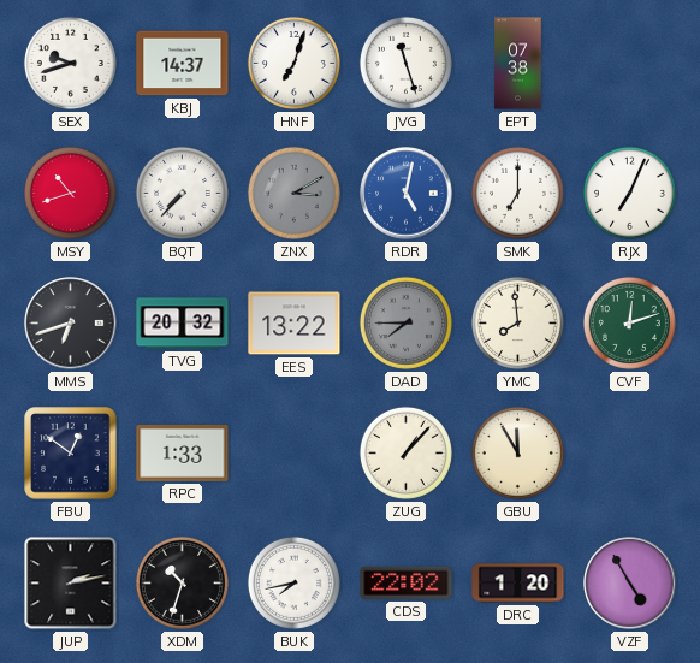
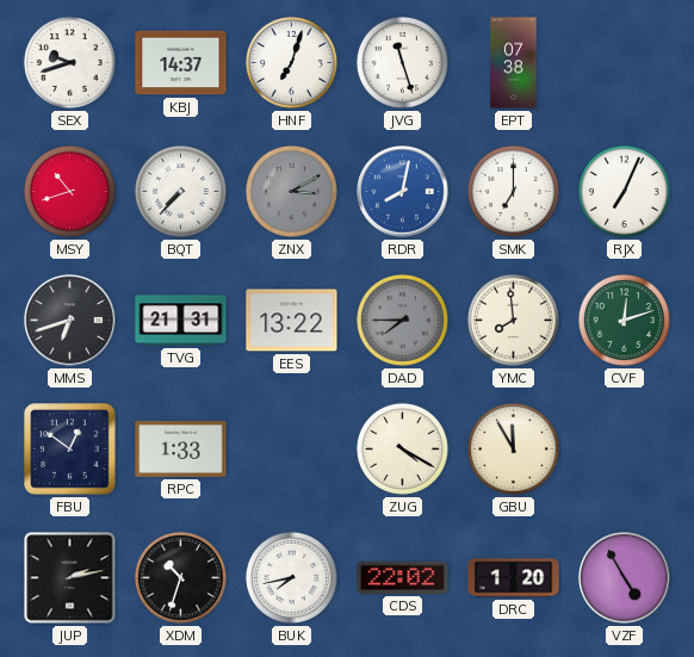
RDR: 5:02 -> 8:02 (403, 192)
TVG: 20:32 -> 21:31 (181, 321)
ZUG: 1:07 -> 4:20 (402, 448)
